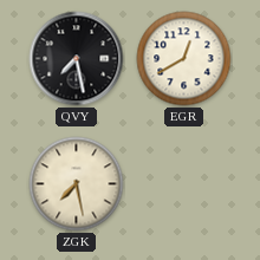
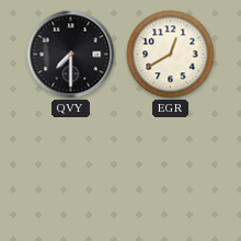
QVY: 7:28 -> 7:30 (71, 55)
ZGK: 7:28 -> none (77, 184)
